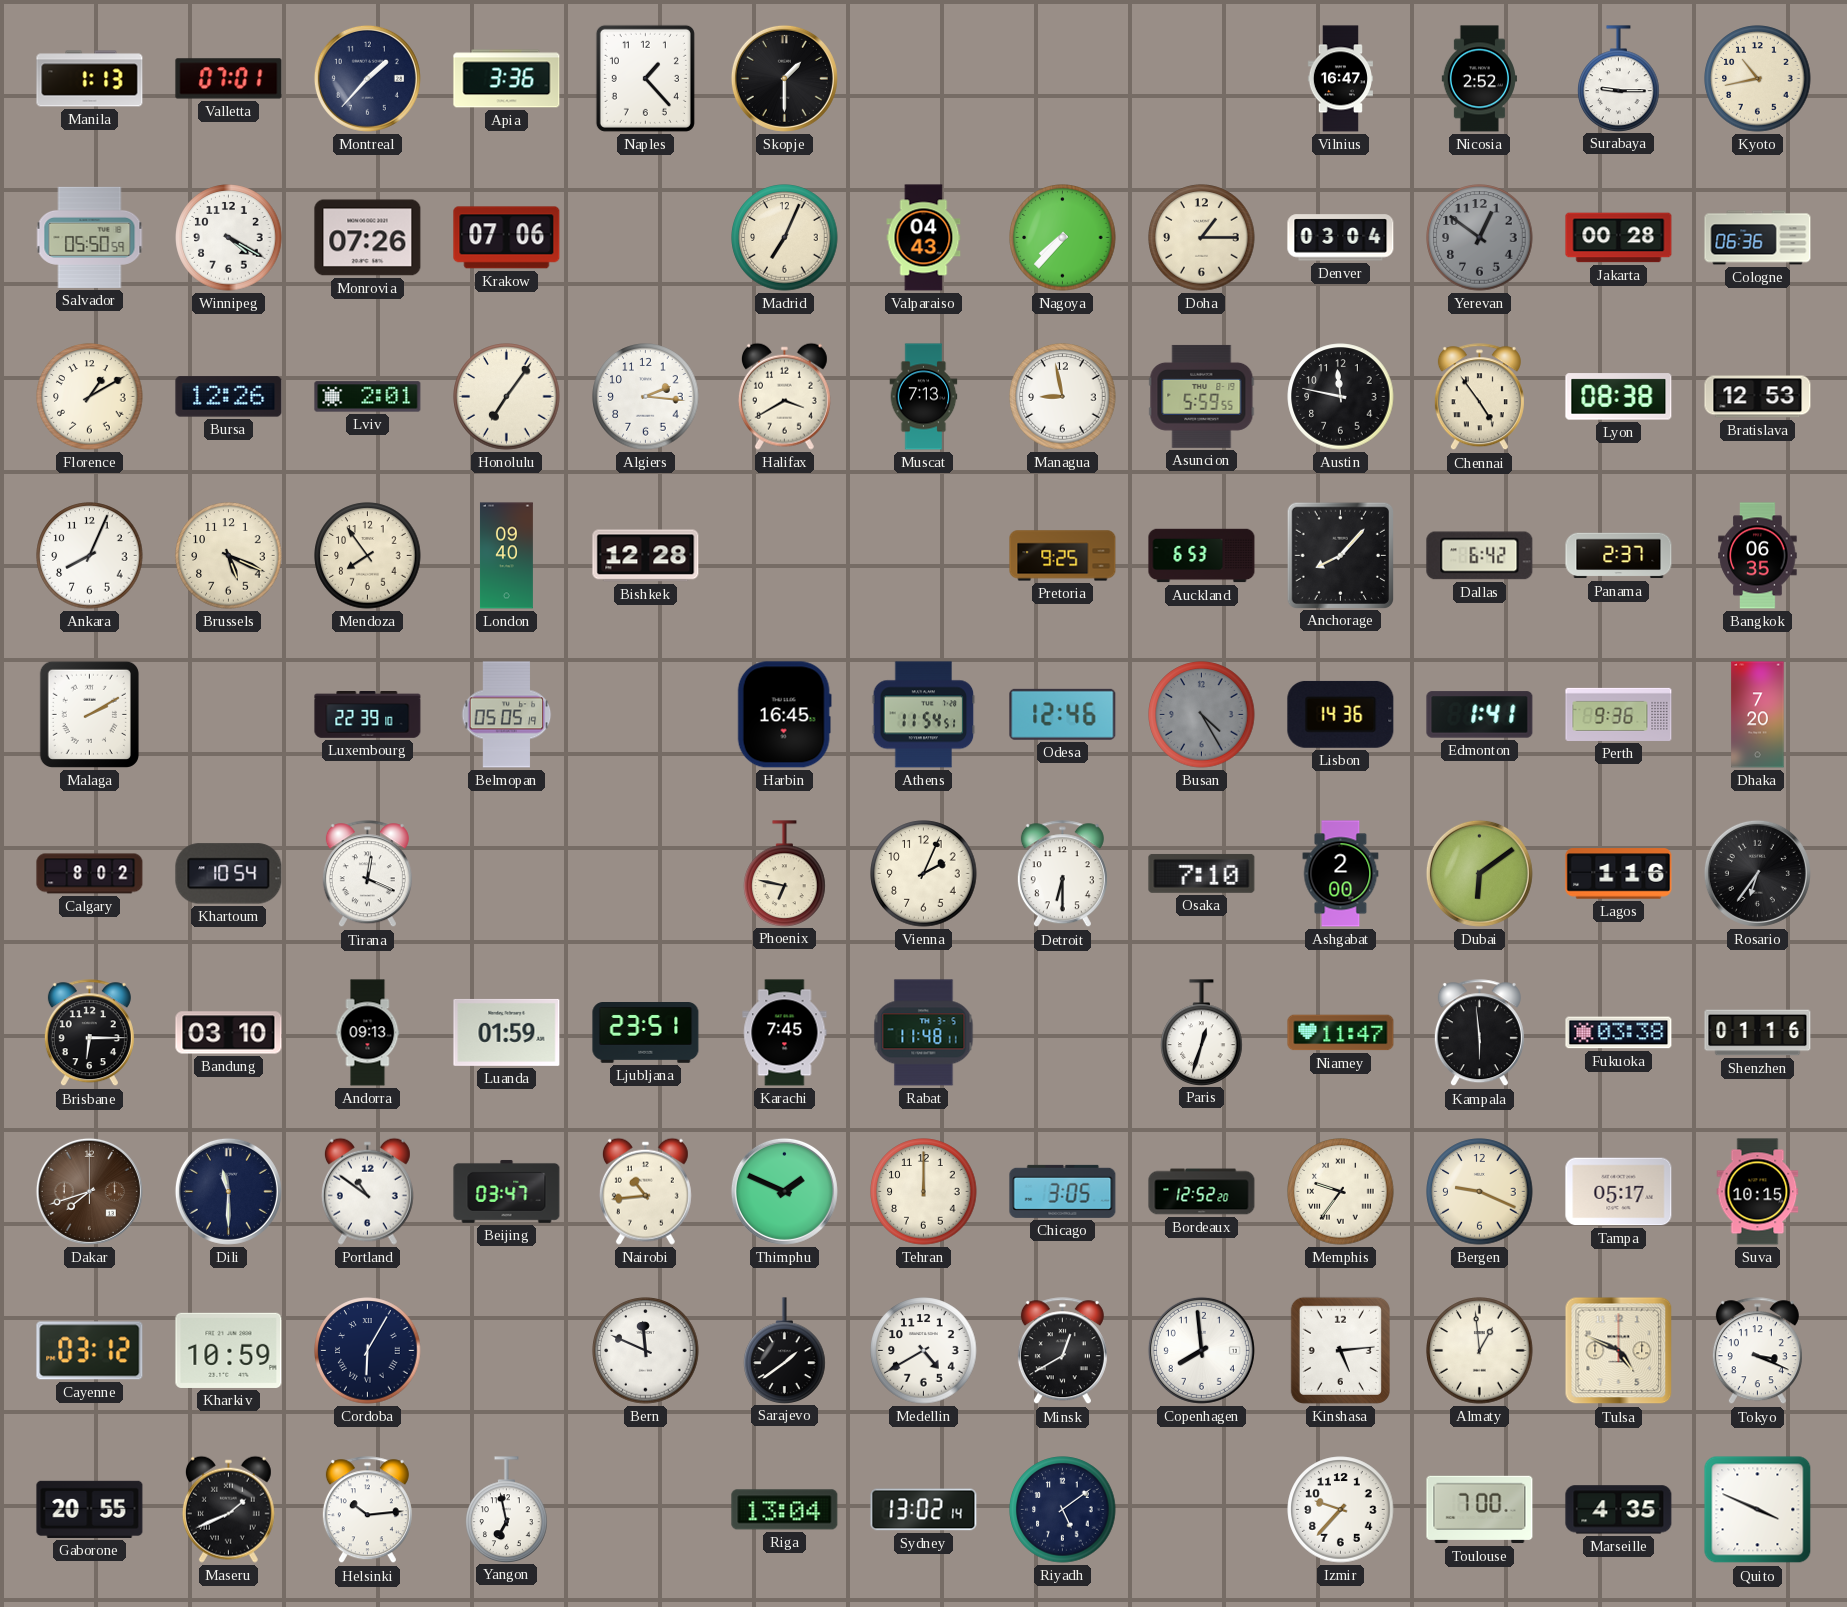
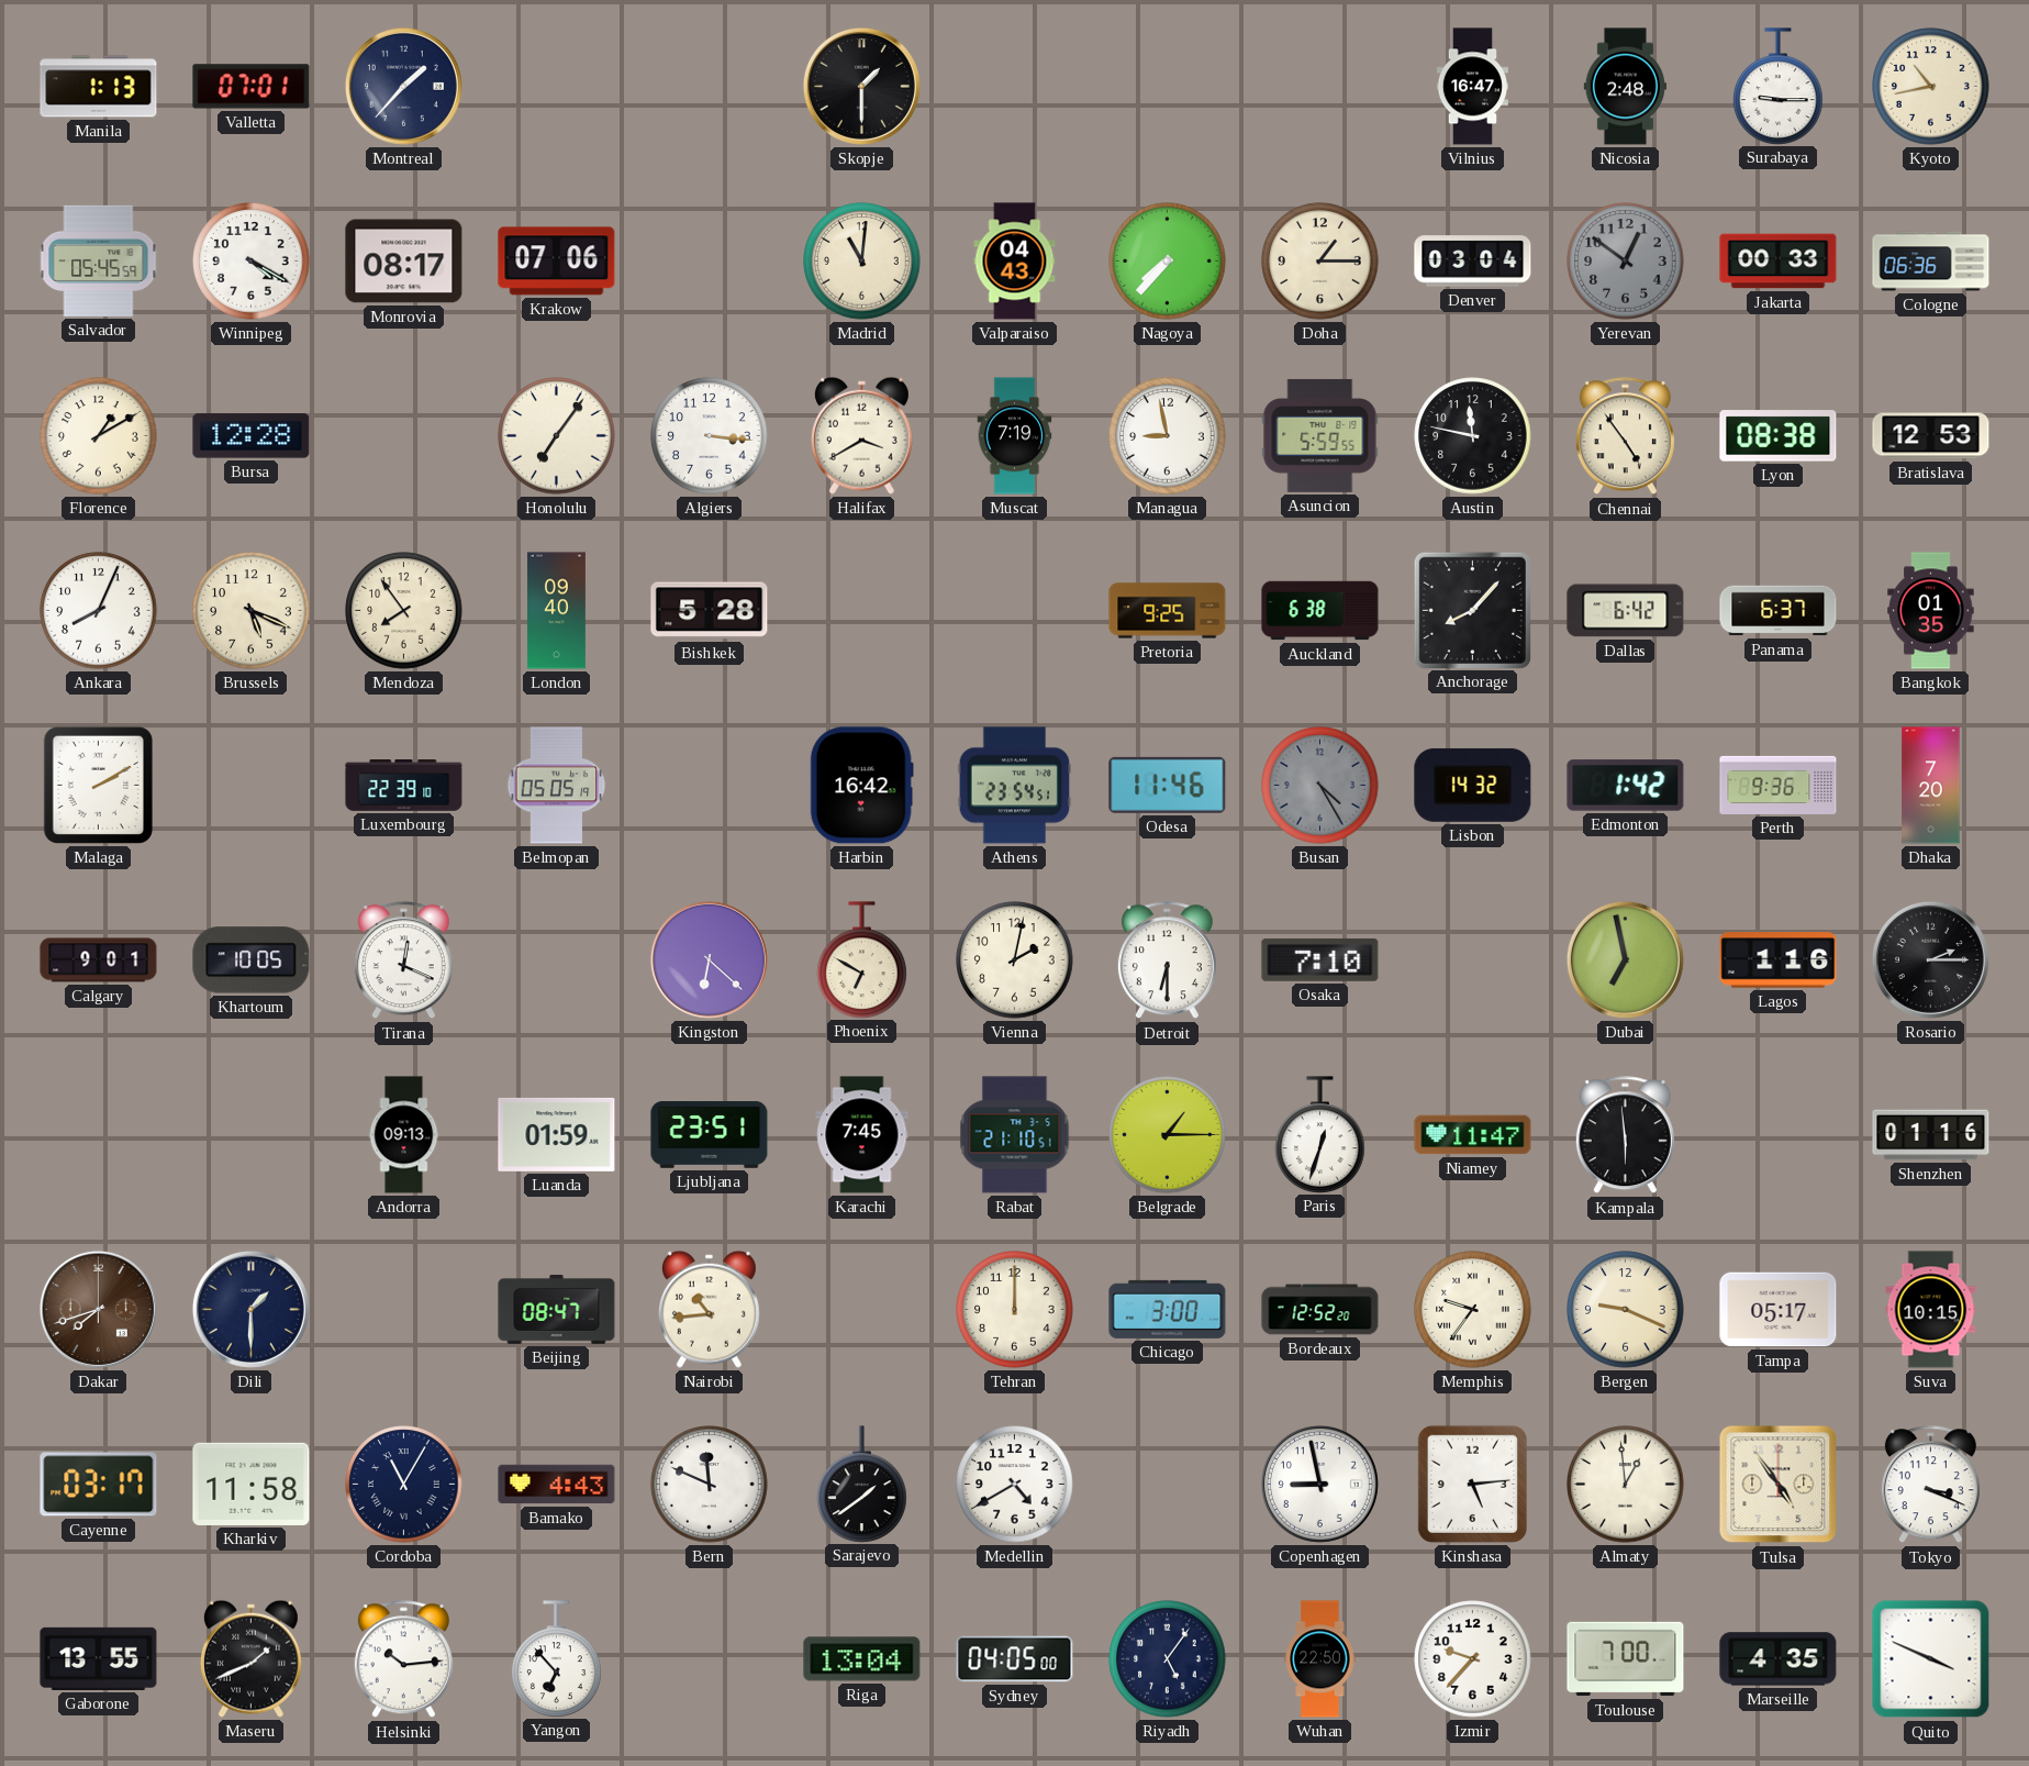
Apia: 3:36 -> none (507, 79)
Naples: 1:23 -> none (645, 78)
Nicosia: 2:52 -> 2:48 (1625, 87)
Salvador: 05:50 -> 05:45 (99, 260)
Monrovia: 07:26 -> 08:17 (404, 262)
Madrid: 7:04 -> 11:01 (862, 262)
Jakarta: 00:28 -> 00:33 (1779, 262)
Bursa: 12:26 -> 12:28 (252, 436)
Lviv: 2:01 -> none (368, 397)
Algiers: 2:16 -> 3:16 (710, 436)
Muscat: 7:13 -> 7:19 (1015, 436)
Bishkek: 12:28 -> 5:28 (710, 611)
Auckland: 6:53 -> 6:38 (1320, 611)
Panama: 2:37 -> 6:37 (1779, 611)
Bangkok: 06:35 -> 01:35 (1931, 611)
Harbin: 16:45 -> 16:42 (861, 786)
Athens: 11:54 -> 23:54 (1015, 786)
Odesa: 12:46 -> 11:46 (1168, 785)
Lisbon: 14:36 -> 14:32 (1473, 785)
Edmonton: 1:41 -> 1:42 (1626, 786)
Calgary: 8:02 -> 9:01 (99, 960)
Khartoum: 10:54 -> 10:05 (252, 960)
Kingston: none -> 6:22 (709, 959)
Phoenix: 6:47 -> 6:50 (862, 959)
Vienna: 2:04 -> 2:02 (1015, 960)
Ashgabat: 2:00 -> none (1341, 874)
Dubai: 6:09 -> 6:58 (1625, 959)
Rosario: 6:36 -> 2:15 (1930, 959)
Brisbane: 6:15 -> none (89, 1033)
Bandung: 03:10 -> none (229, 1033)
Rabat: 11:48 -> 21:10 (1015, 1135)
Belgrade: none -> 1:15 (1168, 1135)
Fukuoka: 03:38 -> none (1619, 1033)
Dili: 11:30 -> 1:30 (250, 1309)
Portland: 10:51 -> none (367, 1191)
Beijing: 03:47 -> 08:47 (557, 1309)
Thimphu: 1:49 -> none (784, 1191)
Chicago: 3:05 -> 3:00 (1168, 1309)
Cayenne: 03:12 -> 03:17 (99, 1485)
Kharkiv: 10:59 -> 11:58 (252, 1484)
Cordoba: 6:05 -> 11:05 (404, 1485)
Bamako: none -> 4:43 (557, 1485)
Minsk: 12:40 -> none (1062, 1351)
Copenhagen: 7:59 -> 8:58 (1319, 1484)
Tulsa: 4:49 -> 4:54 (1779, 1485)
Gaborone: 20:55 -> 13:55 (99, 1658)
Yangon: 6:58 -> 6:53 (557, 1658)
Sydney: 13:02 -> 04:05 (1015, 1659)
Riyadh: 5:09 -> 5:06 (1168, 1659)
Wuhan: none -> 22:50 (1320, 1659)
